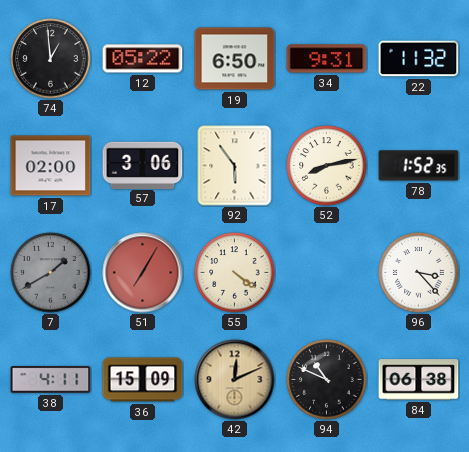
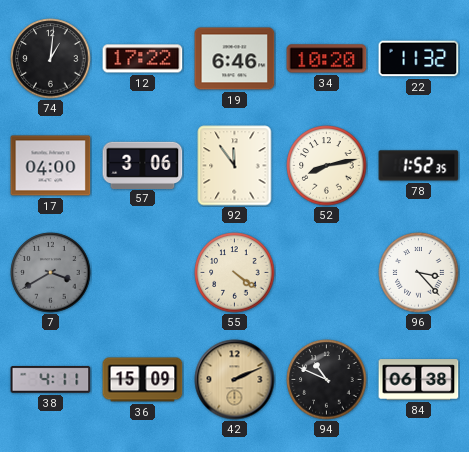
74: 12:59 -> 1:01 (51, 59)
12: 05:22 -> 17:22 (143, 59)
19: 6:50 -> 6:46 (235, 59)
34: 9:31 -> 10:20 (327, 59)
17: 02:00 -> 04:00 (51, 166)
92: 5:54 -> 11:54 (235, 166)
7: 1:40 -> 3:40 (51, 273)
51: 7:05 -> none (143, 273)
42: 12:11 -> 2:11 (235, 380)
